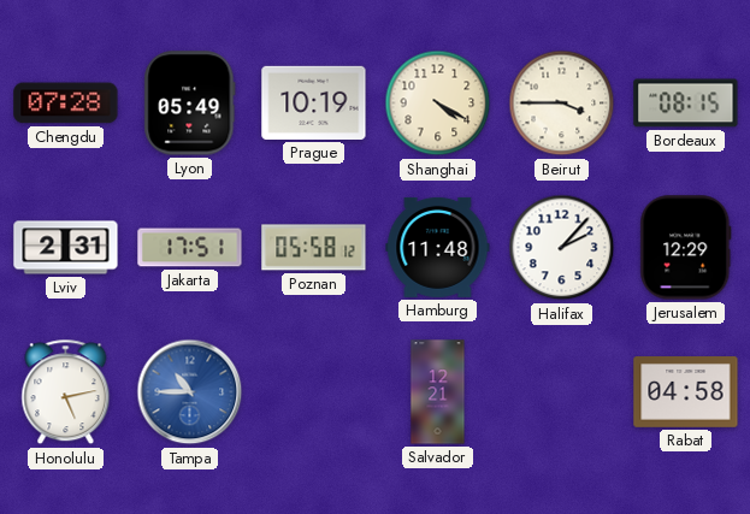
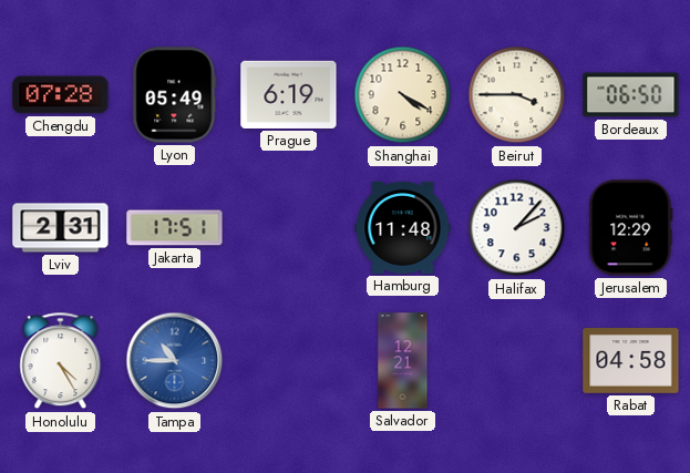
Prague: 10:19 -> 6:19 (289, 94)
Bordeaux: 08:15 -> 06:50 (631, 95)
Poznan: 05:58 -> none (314, 248)
Honolulu: 5:13 -> 4:25 (61, 361)
